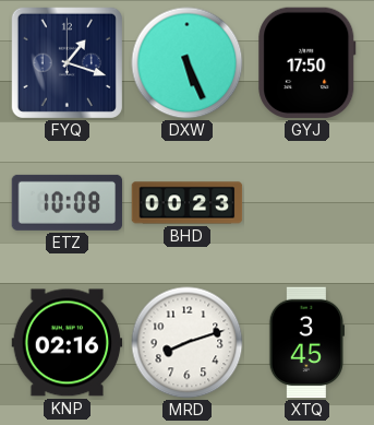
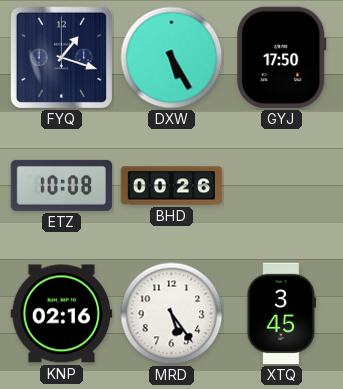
DXW: 5:26 -> 5:25 (172, 58)
BHD: 00:23 -> 00:26 (172, 186)
MRD: 8:12 -> 5:24 (172, 314)
